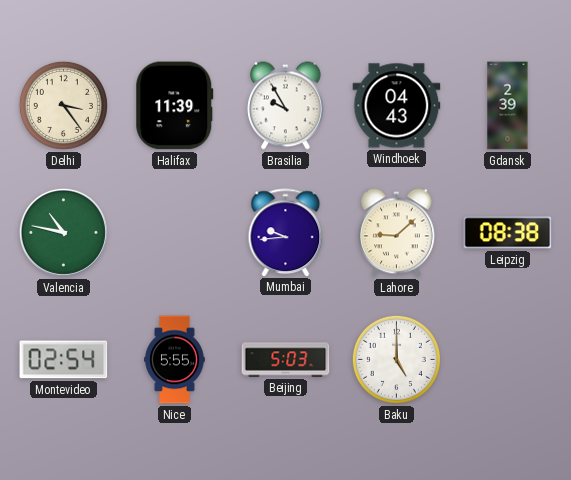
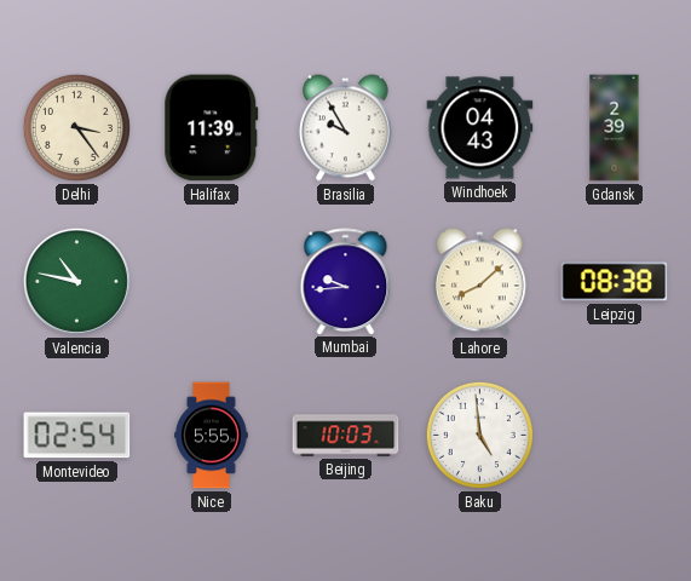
Lahore: 9:08 -> 8:08 (480, 282)
Beijing: 5:03 -> 10:03 (346, 436)
Baku: 5:00 -> 4:59 (479, 435)
